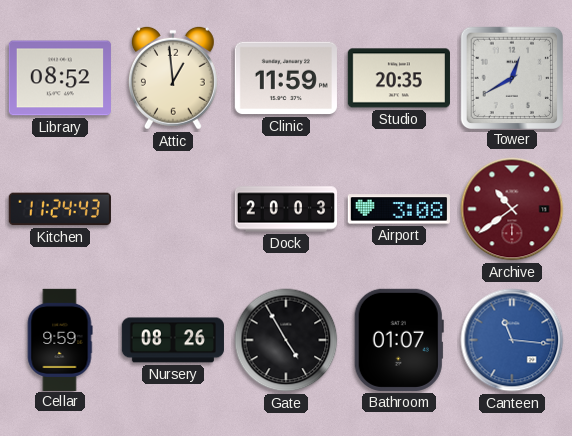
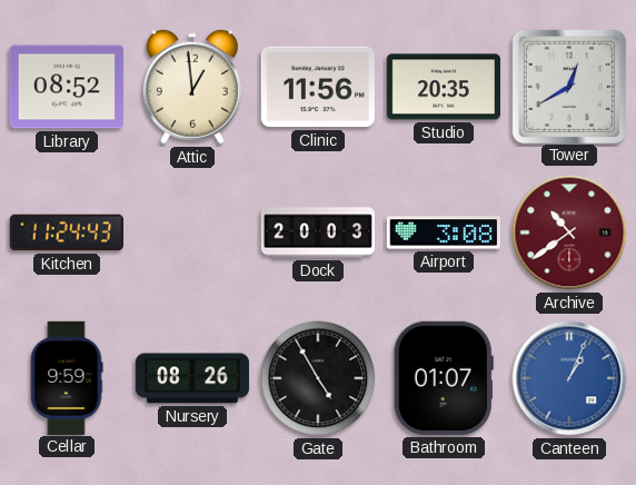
Clinic: 11:59 -> 11:56 (318, 87)
Canteen: 11:16 -> 1:04 (569, 378)
